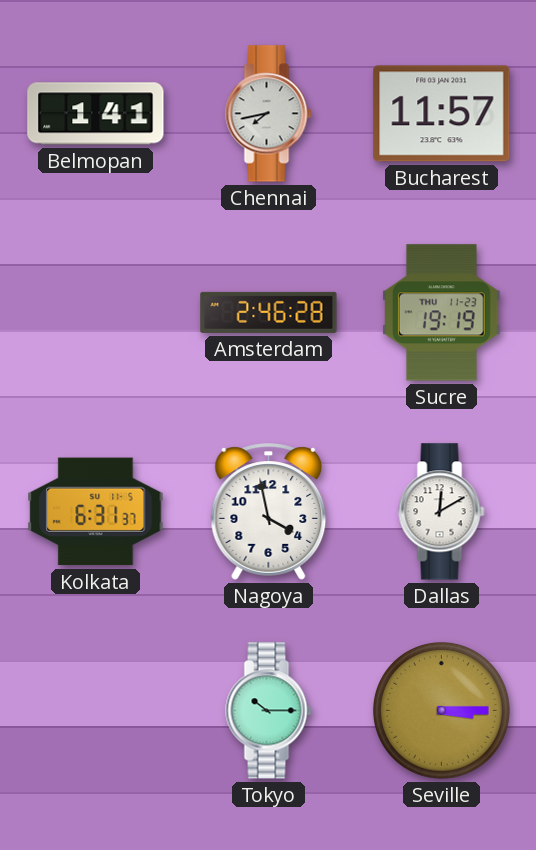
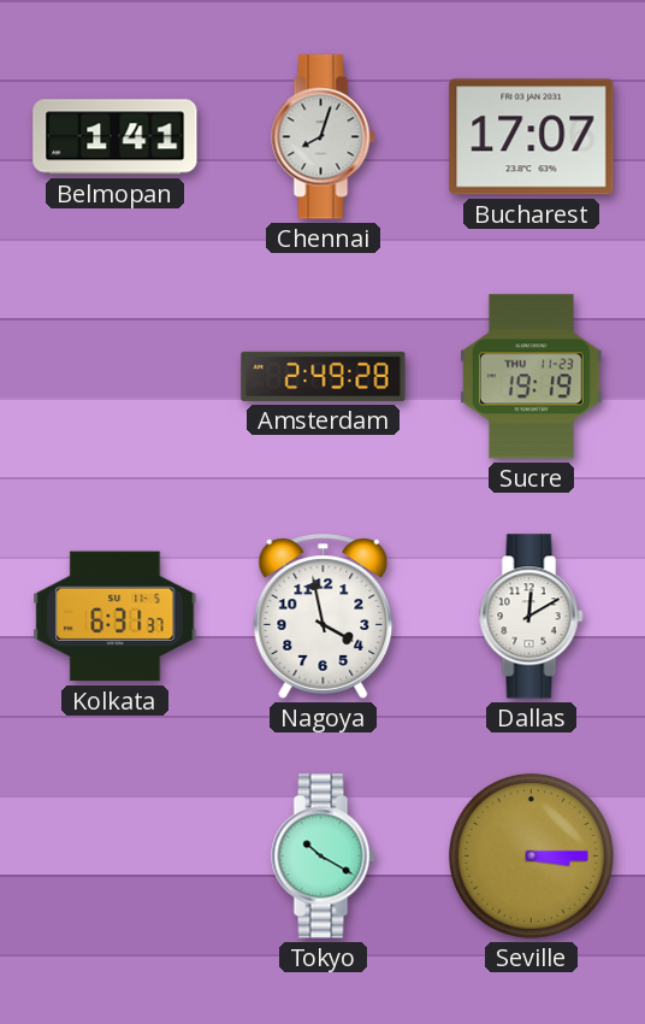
Chennai: 7:43 -> 8:03 (324, 137)
Bucharest: 11:57 -> 17:07 (532, 137)
Amsterdam: 2:46 -> 2:49 (324, 376)
Tokyo: 10:15 -> 10:20 (324, 857)
